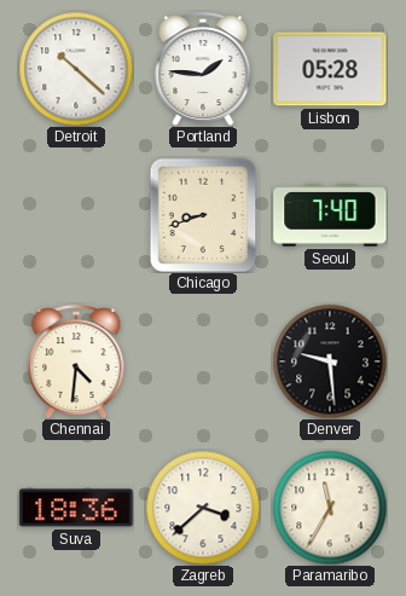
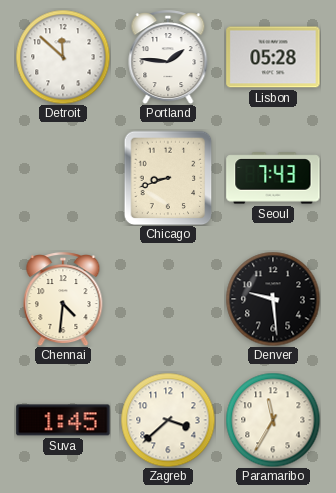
Detroit: 10:22 -> 11:52 (63, 57)
Seoul: 7:40 -> 7:43 (273, 178)
Suva: 18:36 -> 1:45 (63, 420)
